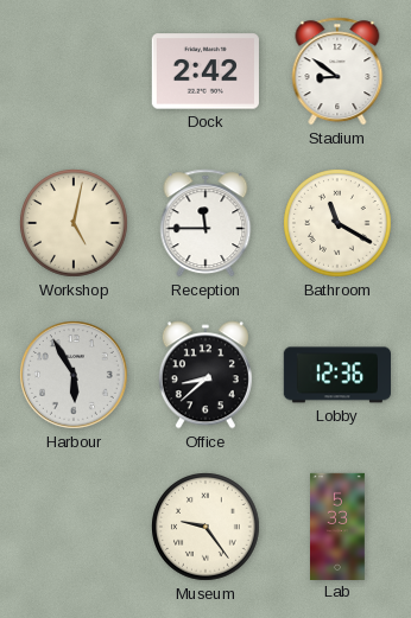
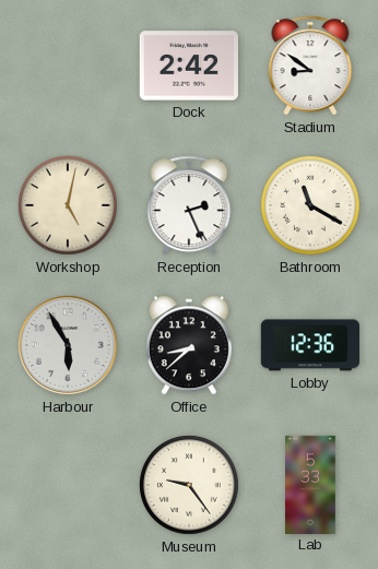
Reception: 11:45 -> 2:26 (189, 205)
